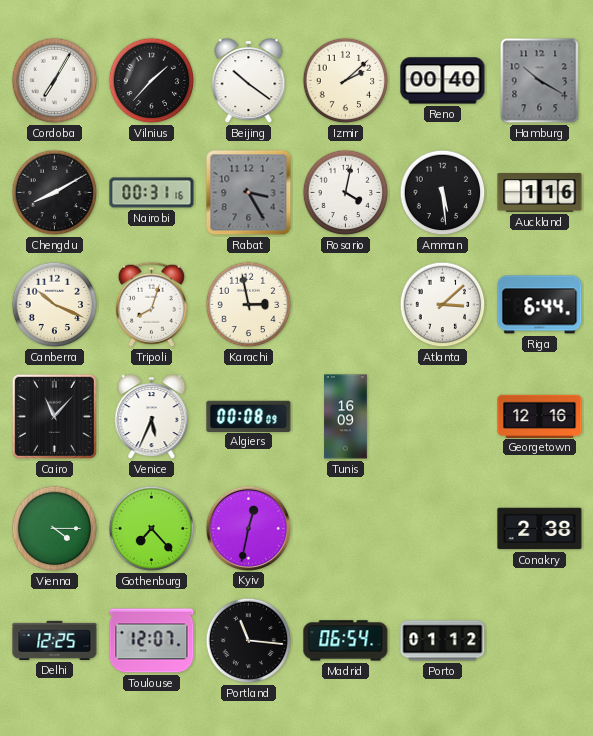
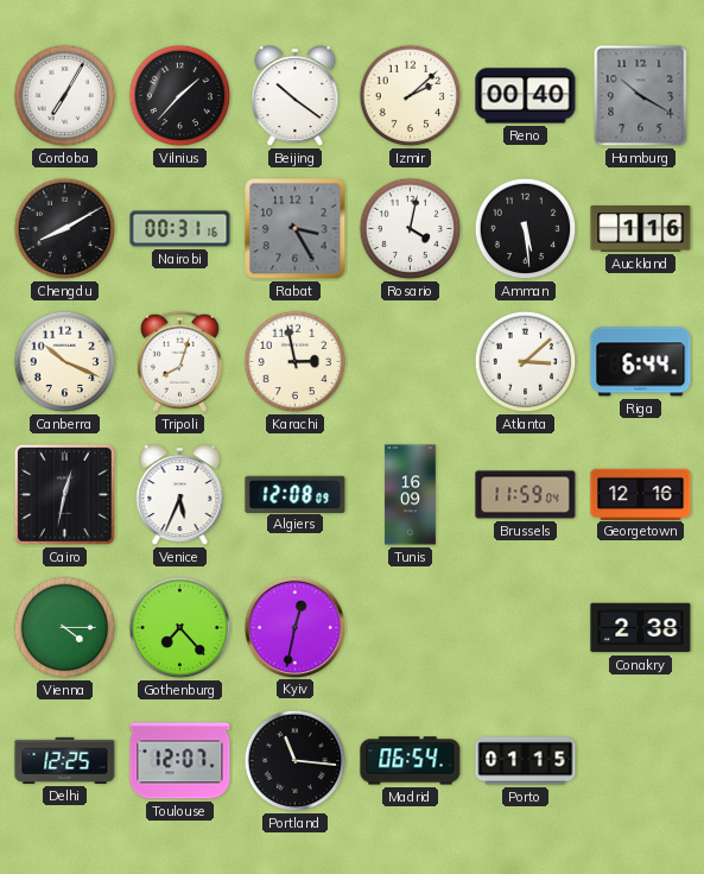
Cairo: 11:07 -> 12:32 (64, 494)
Algiers: 00:08 -> 12:08 (296, 494)
Brussels: none -> 11:59 (526, 495)
Porto: 01:12 -> 01:15 (526, 761)
